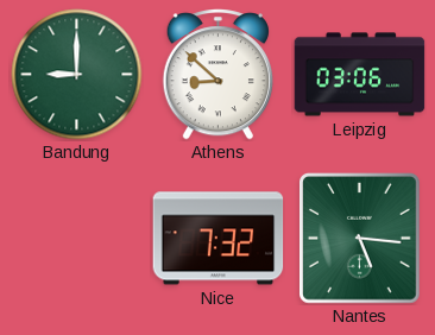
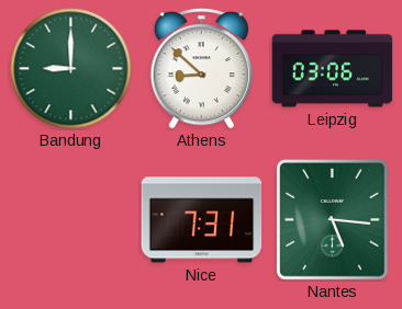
Nice: 7:32 -> 7:31 (202, 220)
